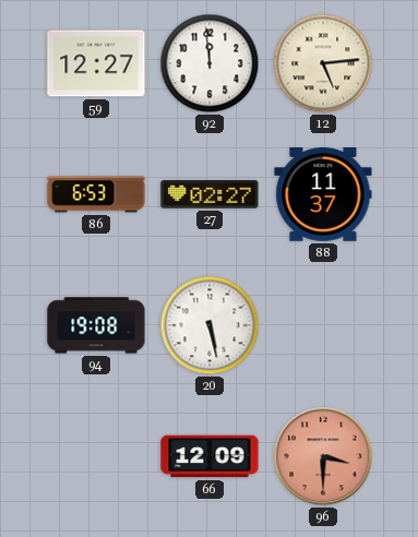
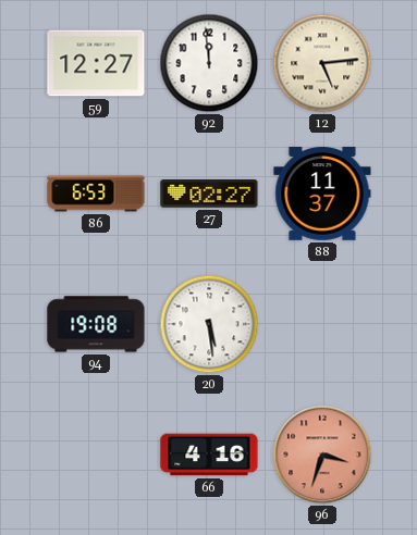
20: 5:28 -> 5:29 (209, 324)
66: 12:09 -> 4:16 (209, 455)
96: 3:30 -> 3:33 (322, 455)
